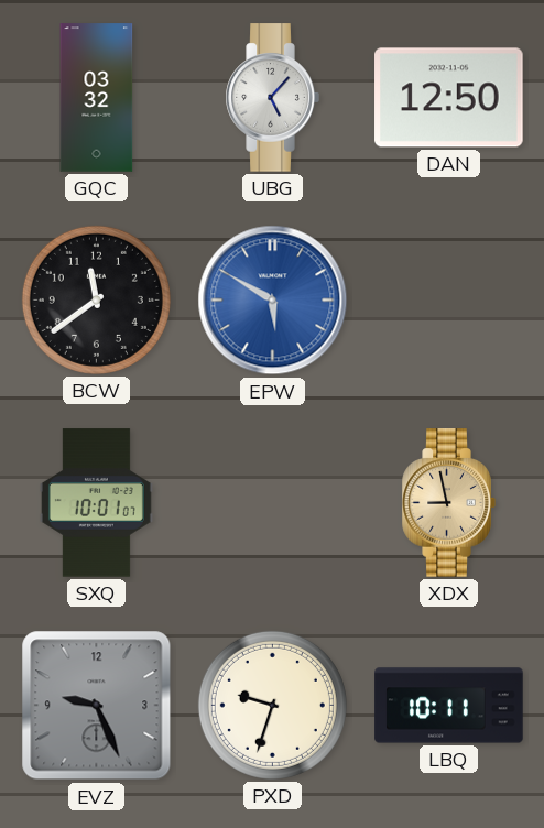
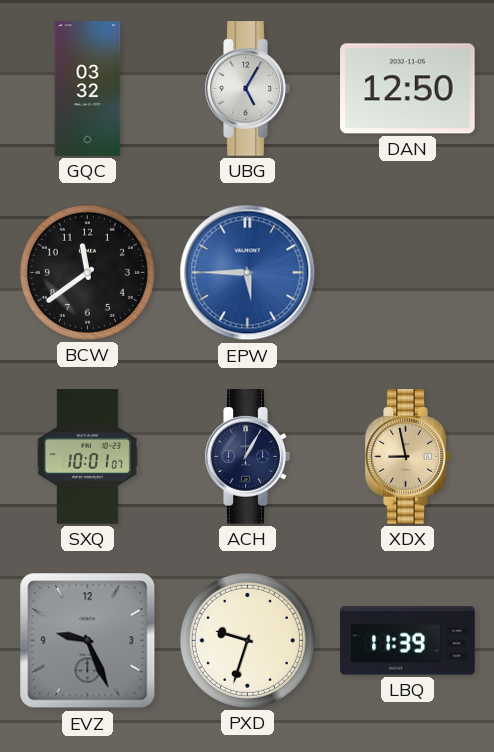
UBG: 5:07 -> 5:05 (247, 89)
EPW: 5:50 -> 5:45 (248, 273)
ACH: none -> 1:05 (247, 457)
LBQ: 10:11 -> 11:39 (408, 641)
